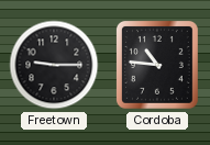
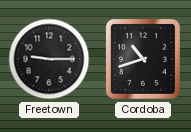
Cordoba: 10:46 -> 10:42 (143, 59)
